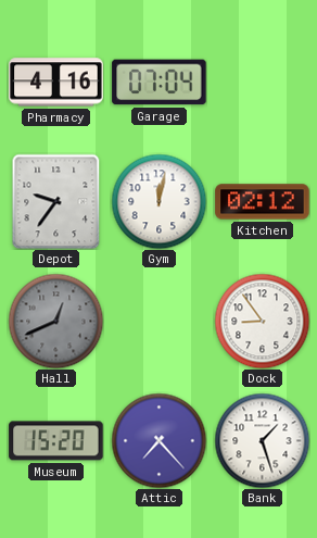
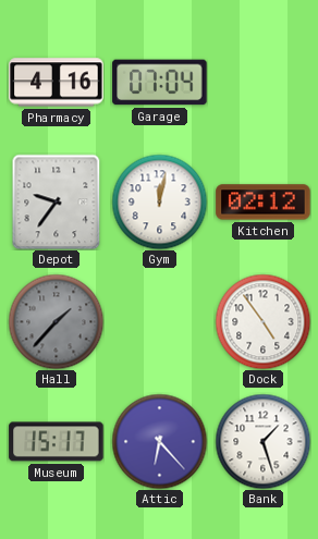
Hall: 12:41 -> 1:37 (56, 321)
Dock: 8:54 -> 4:54 (262, 321)
Museum: 15:20 -> 15:17 (57, 442)
Attic: 7:23 -> 6:23 (159, 441)
